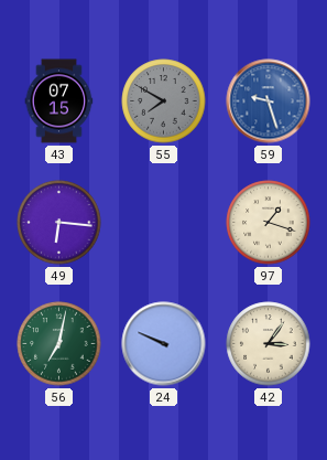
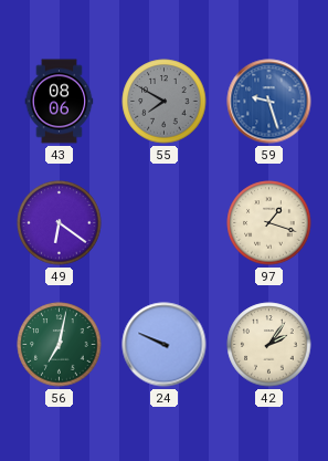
43: 07:15 -> 08:06 (60, 102)
49: 6:16 -> 6:21 (60, 223)
42: 3:06 -> 2:06 (269, 345)
